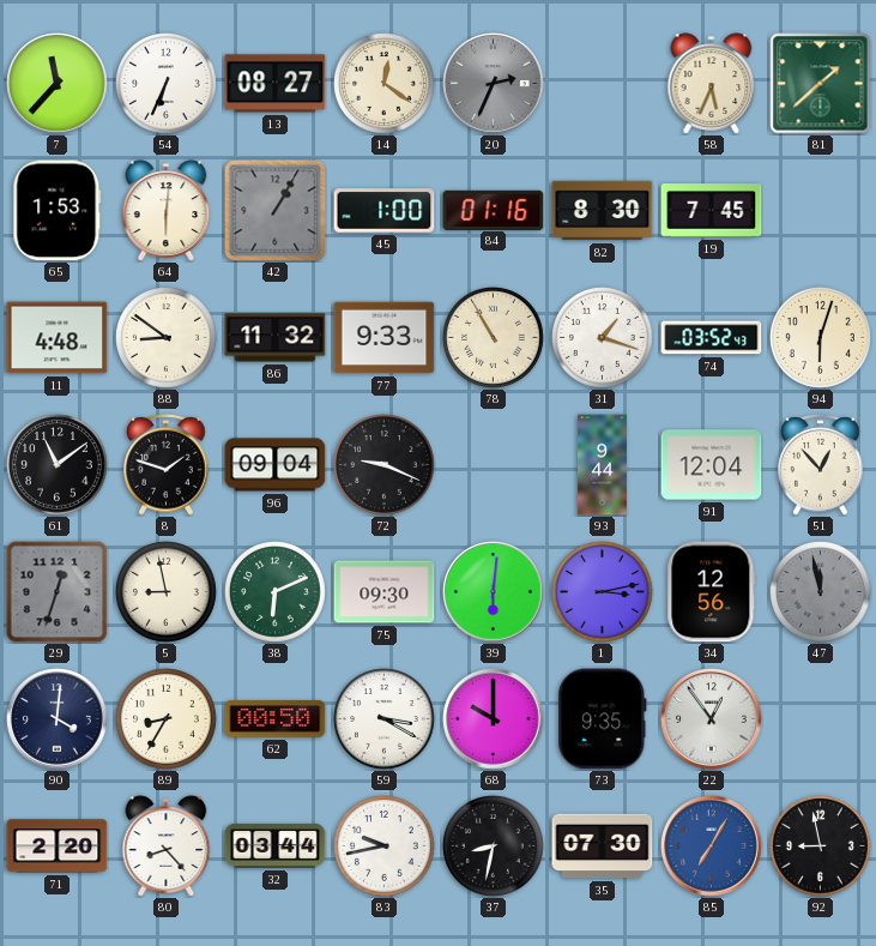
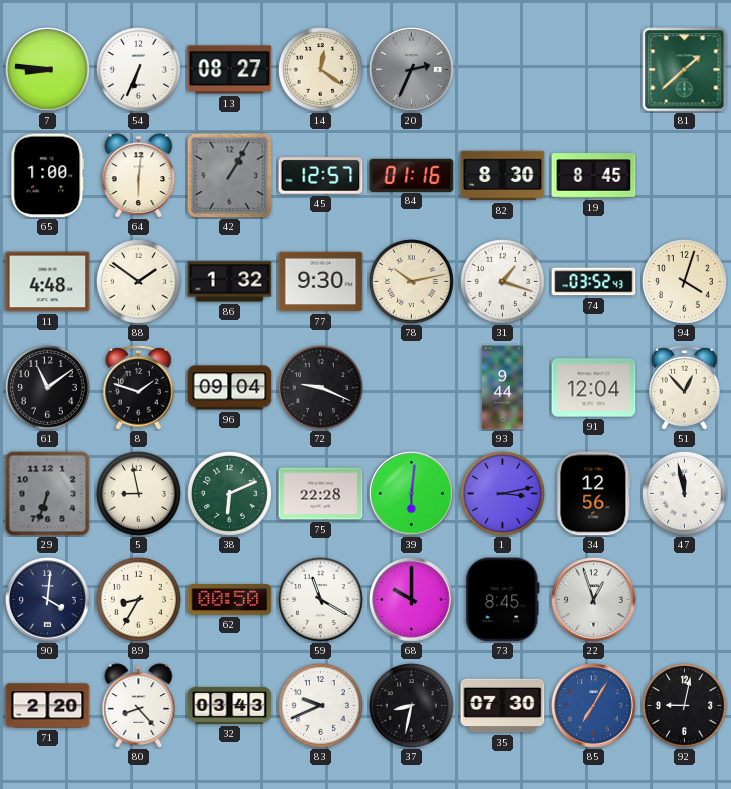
7: 11:37 -> 8:46 (48, 70)
58: 5:34 -> none (712, 84)
65: 1:53 -> 1:00 (48, 176)
45: 1:00 -> 12:57 (321, 176)
19: 7:45 -> 8:45 (594, 176)
88: 8:51 -> 1:51 (139, 282)
86: 11:32 -> 1:32 (230, 282)
77: 9:33 -> 9:30 (321, 282)
78: 10:55 -> 10:13 (412, 282)
94: 6:03 -> 4:03 (685, 282)
29: 12:33 -> 6:33 (48, 494)
75: 09:30 -> 22:28 (321, 494)
47 dial: grey -> white (685, 494)
59: 3:20 -> 11:20 (321, 600)
73: 9:35 -> 8:45 (503, 600)
22: 12:54 -> 12:57 (594, 600)
32: 03:44 -> 03:43 (230, 705)
83: 9:43 -> 9:41 (321, 706)
92: 8:58 -> 9:02 (685, 706)
